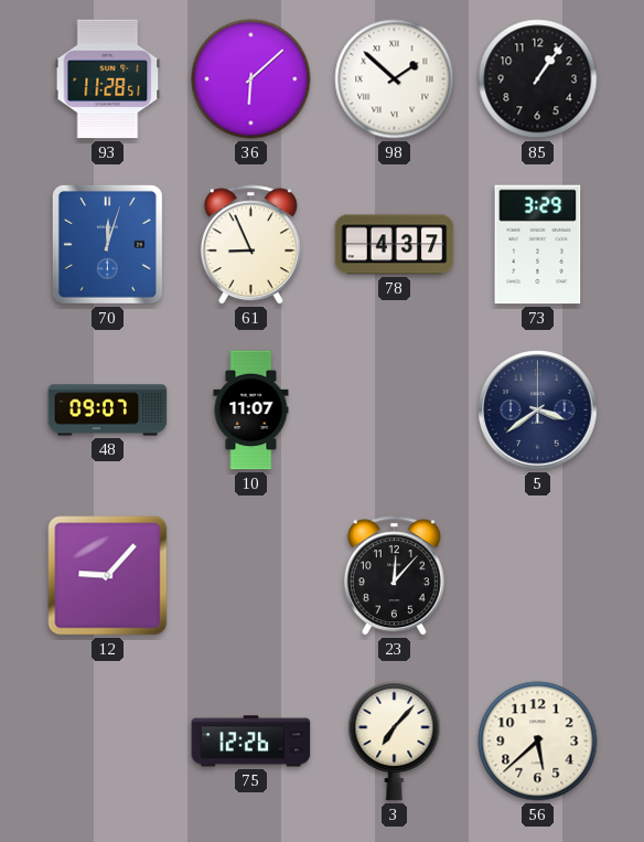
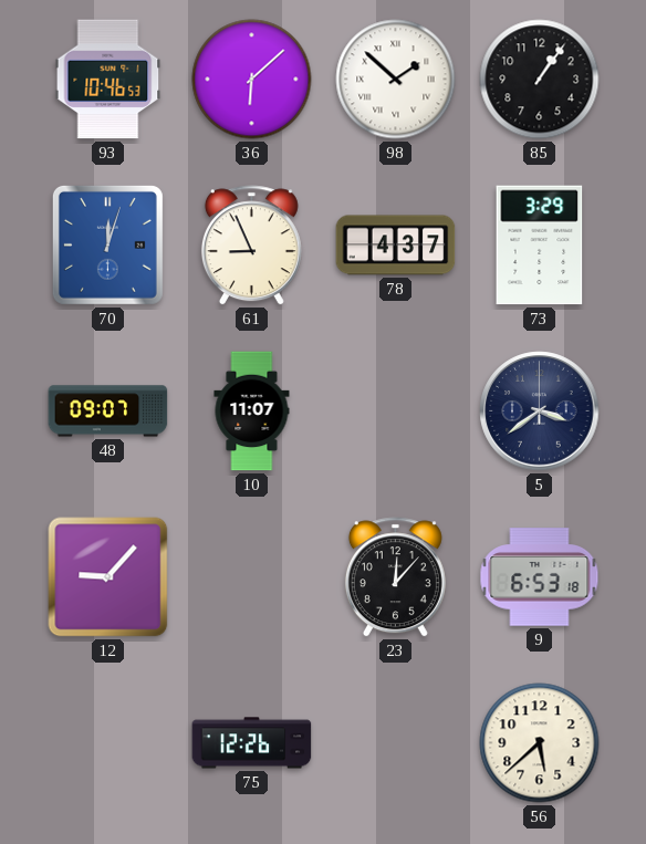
93: 11:28 -> 10:46 (108, 80)
9: none -> 6:53 (540, 577)
3: 7:07 -> none (395, 740)
